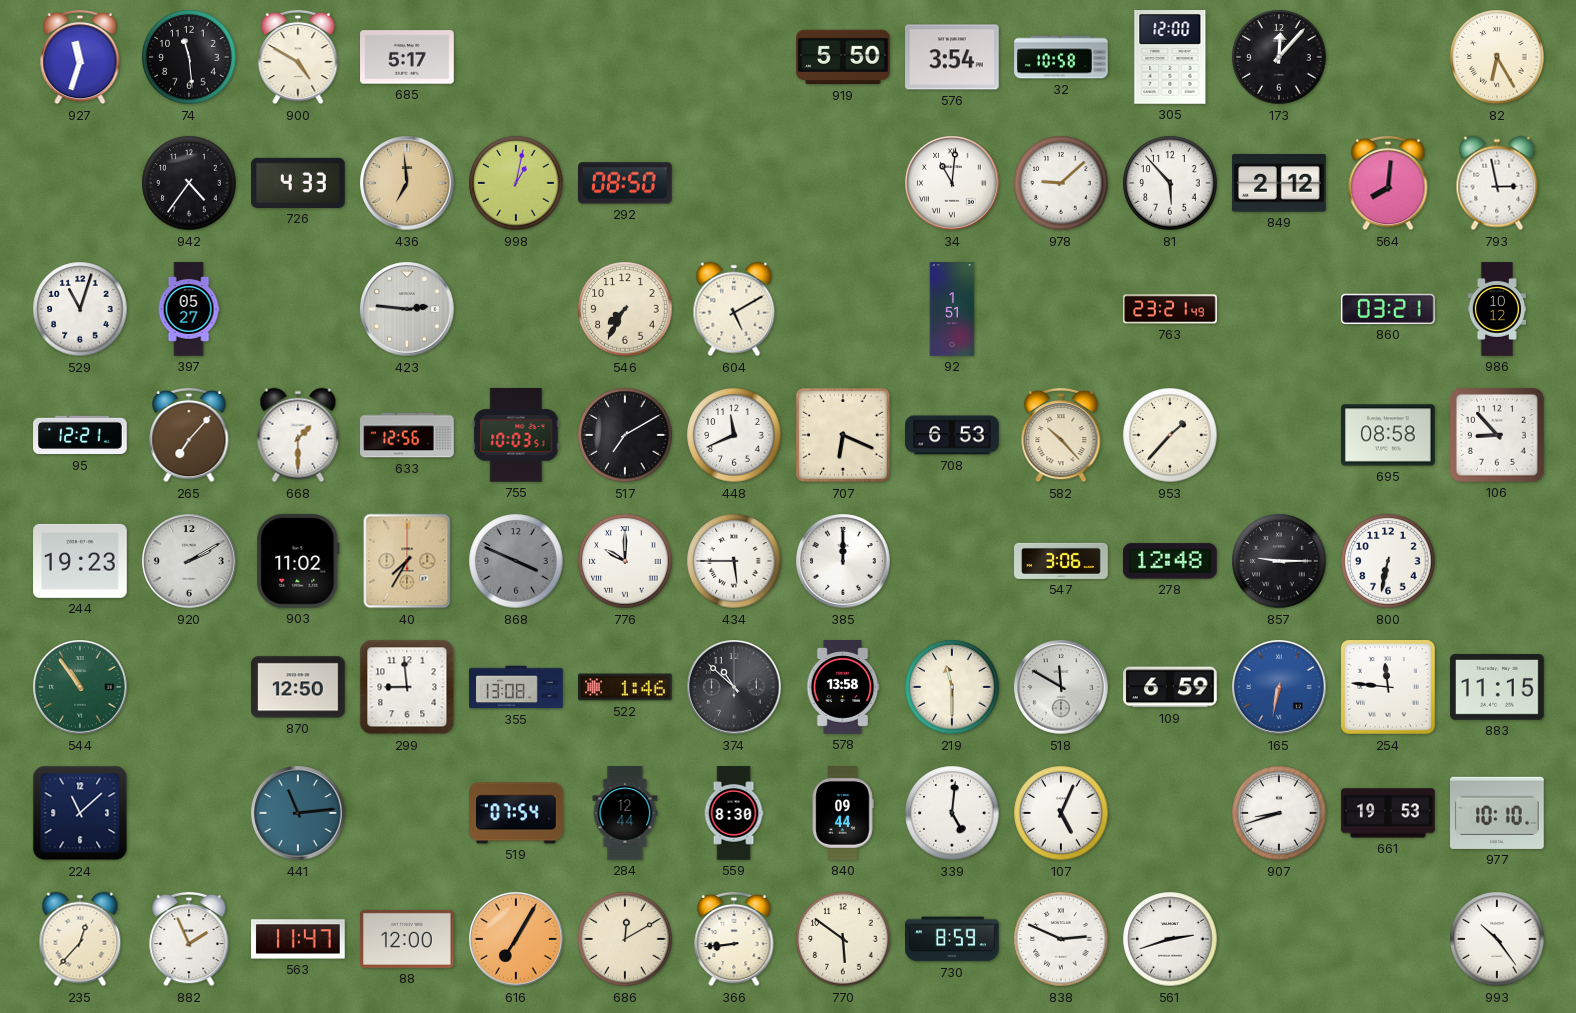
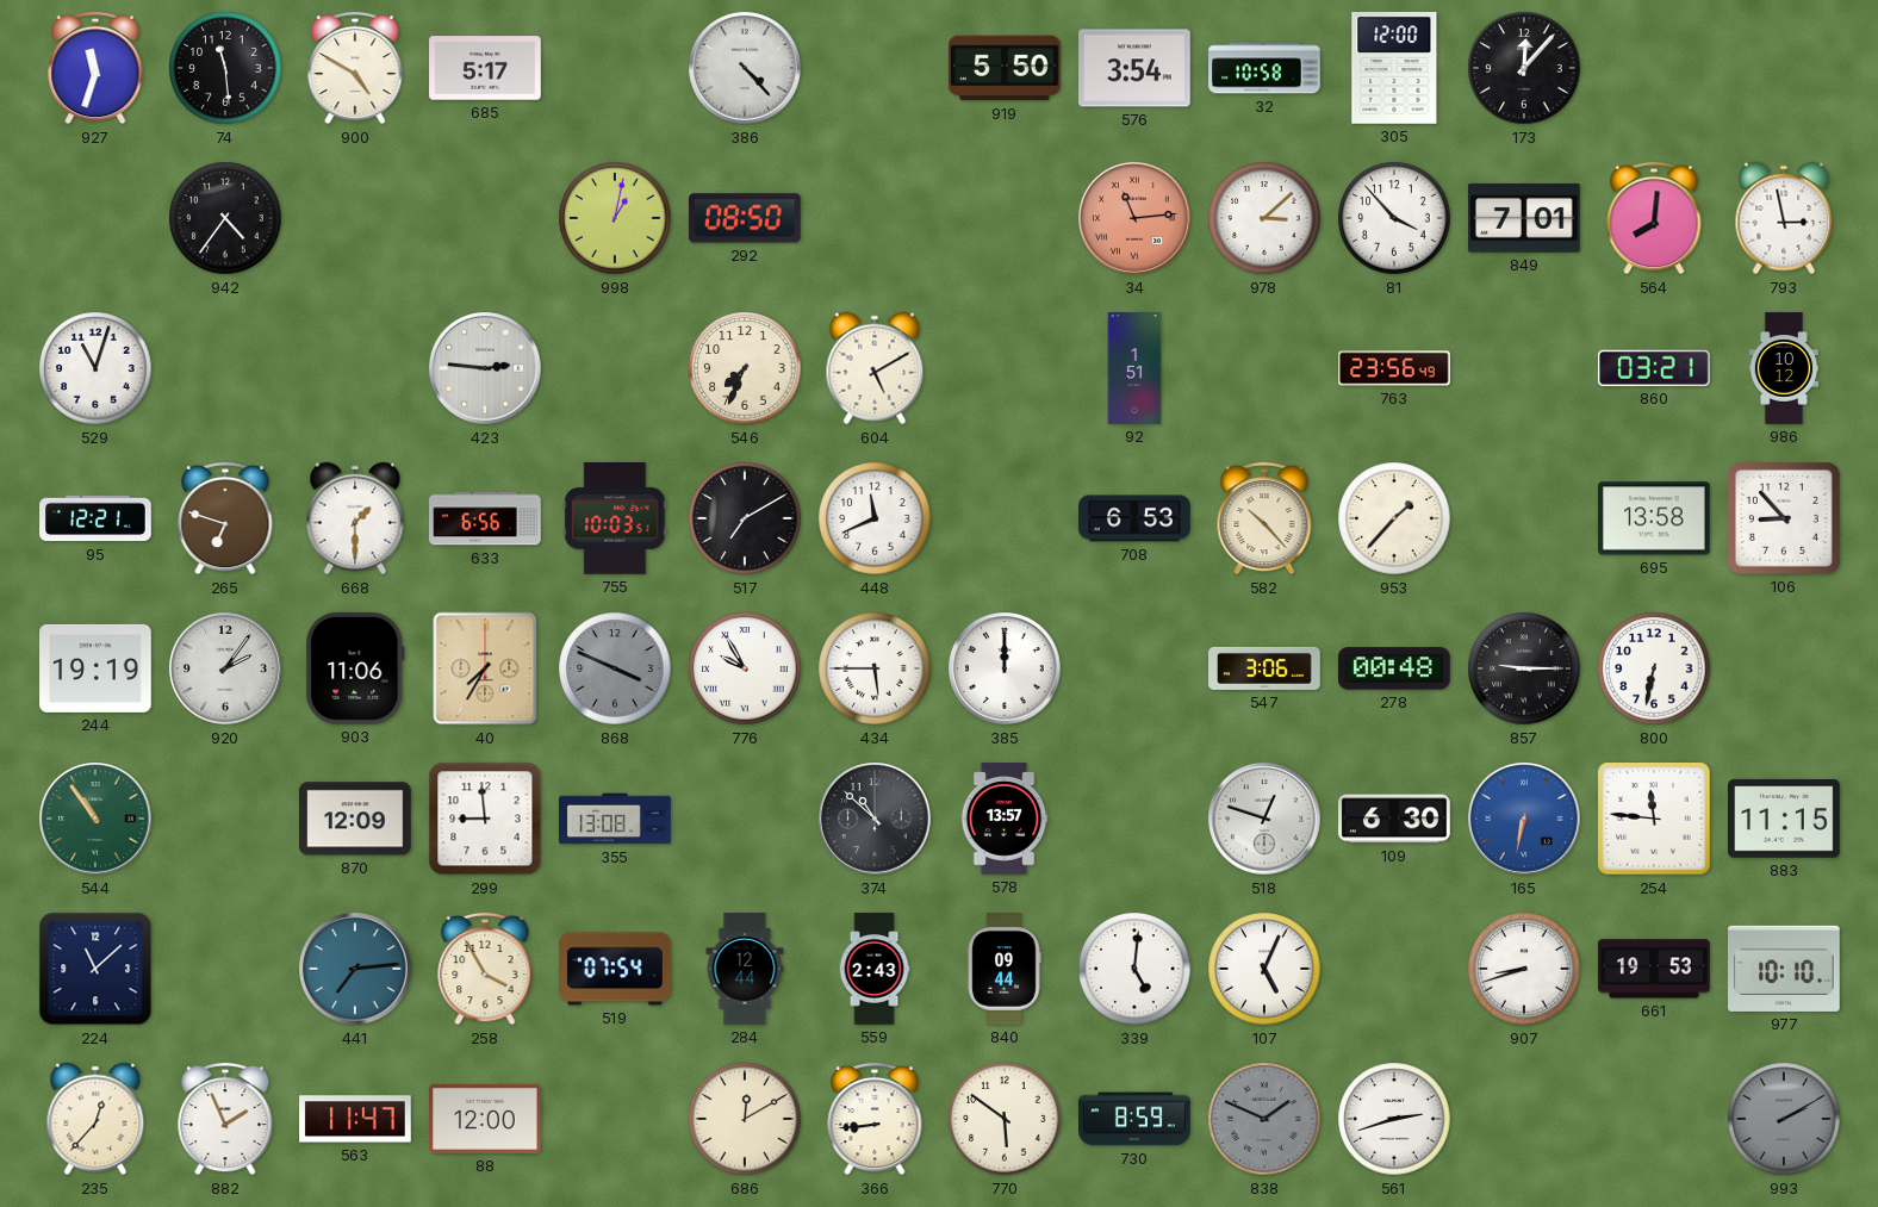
386: none -> 4:23 (745, 68)
82: 6:25 -> none (1497, 57)
726: 4:33 -> none (298, 183)
436: 6:59 -> none (407, 183)
34: 11:01 -> 11:14 (1134, 218)
34 dial: white -> salmon (1134, 218)
978: 9:08 -> 3:08 (1264, 218)
81: 5:53 -> 3:53 (1394, 218)
849: 2:12 -> 7:01 (1525, 219)
397: 05:27 -> none (189, 309)
546: 7:35 -> 7:34 (745, 368)
763: 23:21 -> 23:56 (1394, 368)
265: 7:07 -> 6:48 (225, 518)
633: 12:56 -> 6:56 (485, 518)
707: 6:19 -> none (844, 436)
695: 08:58 -> 13:58 (1654, 518)
244: 19:23 -> 19:19 (95, 668)
920: 2:10 -> 2:06 (225, 668)
903: 11:02 -> 11:06 (355, 670)
776: 10:00 -> 9:55 (745, 668)
278: 12:48 -> 00:48 (1395, 668)
870: 12:50 -> 12:09 (356, 819)
522: 1:46 -> none (625, 687)
578: 13:58 -> 13:57 (1005, 819)
219: 11:30 -> none (952, 687)
518: 11:50 -> 12:48 (1264, 819)
109: 6:59 -> 6:30 (1394, 819)
441: 11:14 -> 7:14 (355, 969)
258: none -> 3:55 (485, 969)
559: 8:30 -> 2:43 (875, 969)
616: 7:05 -> none (516, 939)
838: 2:49 -> 1:49 (1264, 1119)
838 dial: white -> grey (1264, 1119)
993: 10:24 -> 2:10 (1784, 1119)
993 dial: white -> grey (1784, 1119)
